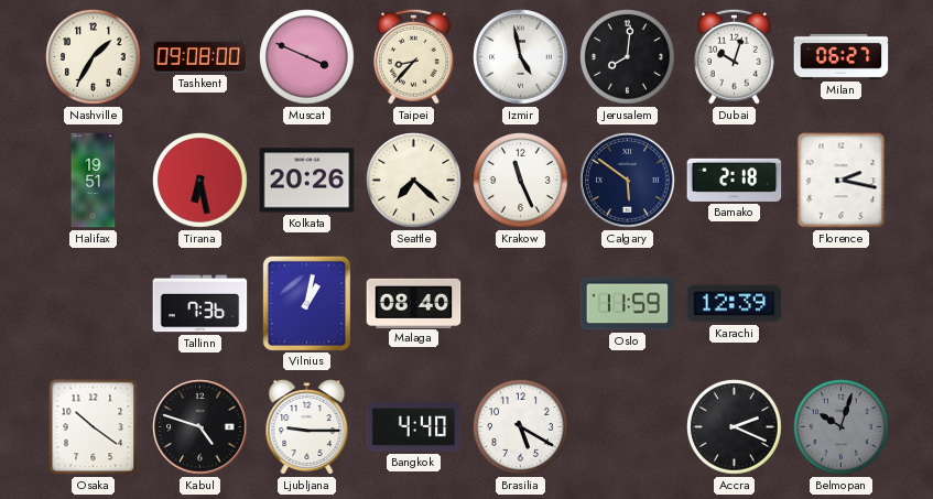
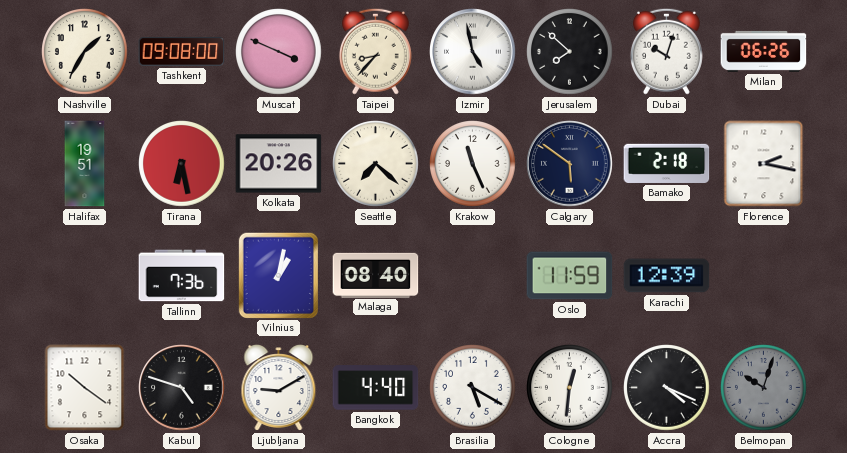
Jerusalem: 8:01 -> 7:52 (570, 52)
Milan: 06:27 -> 06:26 (764, 51)
Ljubljana: 9:15 -> 9:10 (279, 388)
Cologne: none -> 12:31 (570, 388)
Accra: 2:19 -> 4:19 (667, 388)
